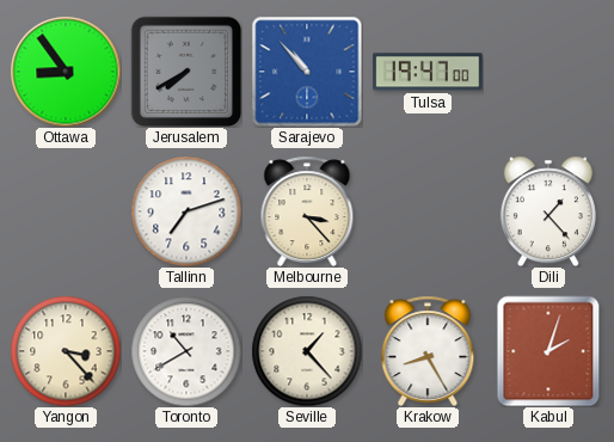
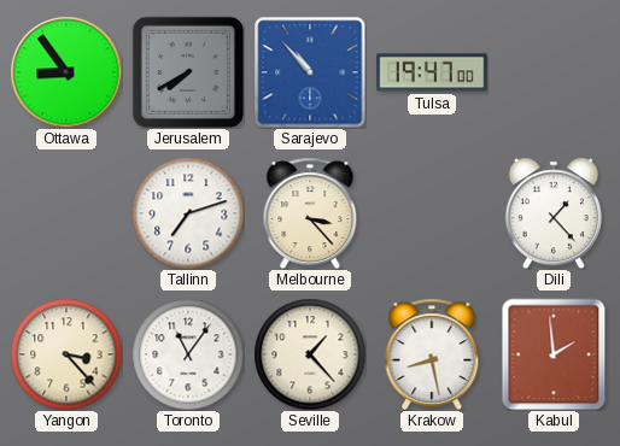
Toronto: 10:40 -> 11:06 (188, 354)
Krakow: 8:25 -> 8:28 (432, 353)
Kabul: 2:03 -> 1:59 (554, 354)
